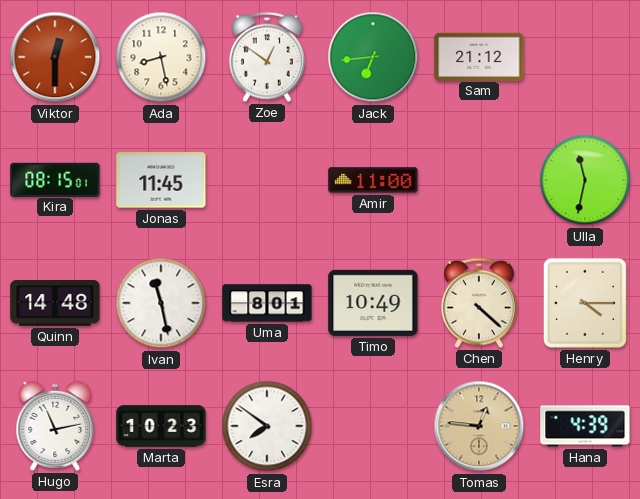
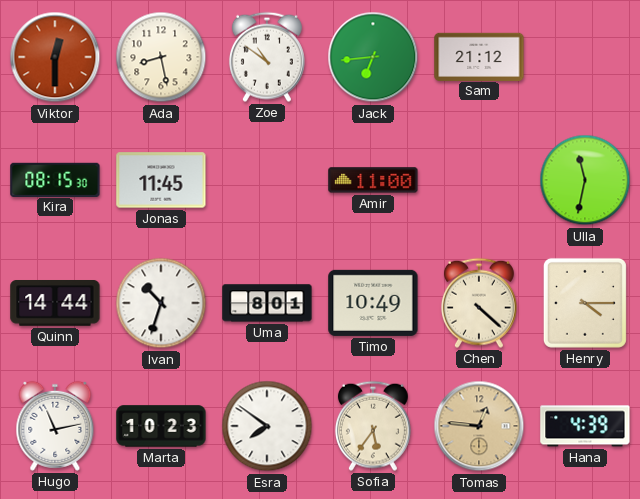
Zoe: 12:51 -> 10:51 (267, 57)
Kira: 08:15:01 -> 08:15:30 (55, 179)
Quinn: 14:48 -> 14:44 (55, 304)
Ivan: 11:28 -> 10:33 (161, 303)
Sofia: none -> 5:36 (373, 426)
